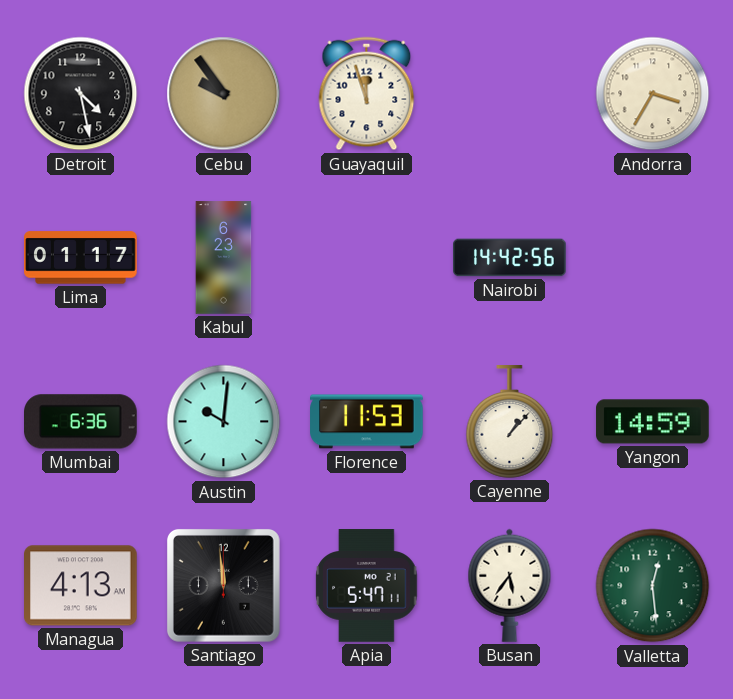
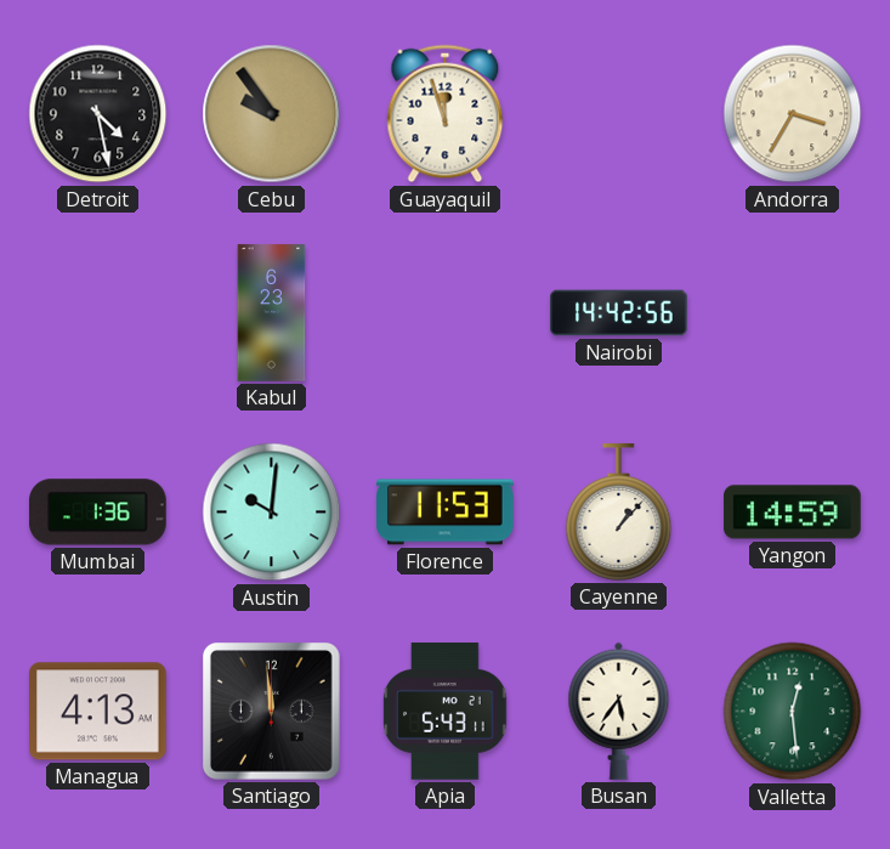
Lima: 01:17 -> none (81, 258)
Mumbai: 6:36 -> 1:36 (98, 513)
Apia: 5:47 -> 5:43 (446, 712)
